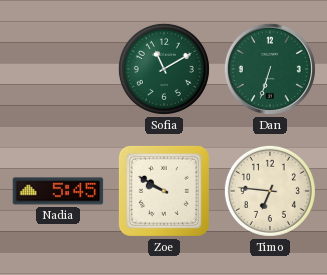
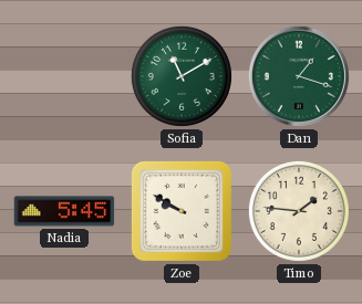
Dan: 6:33 -> 1:18 (299, 76)
Timo: 6:46 -> 1:46 (299, 211)
